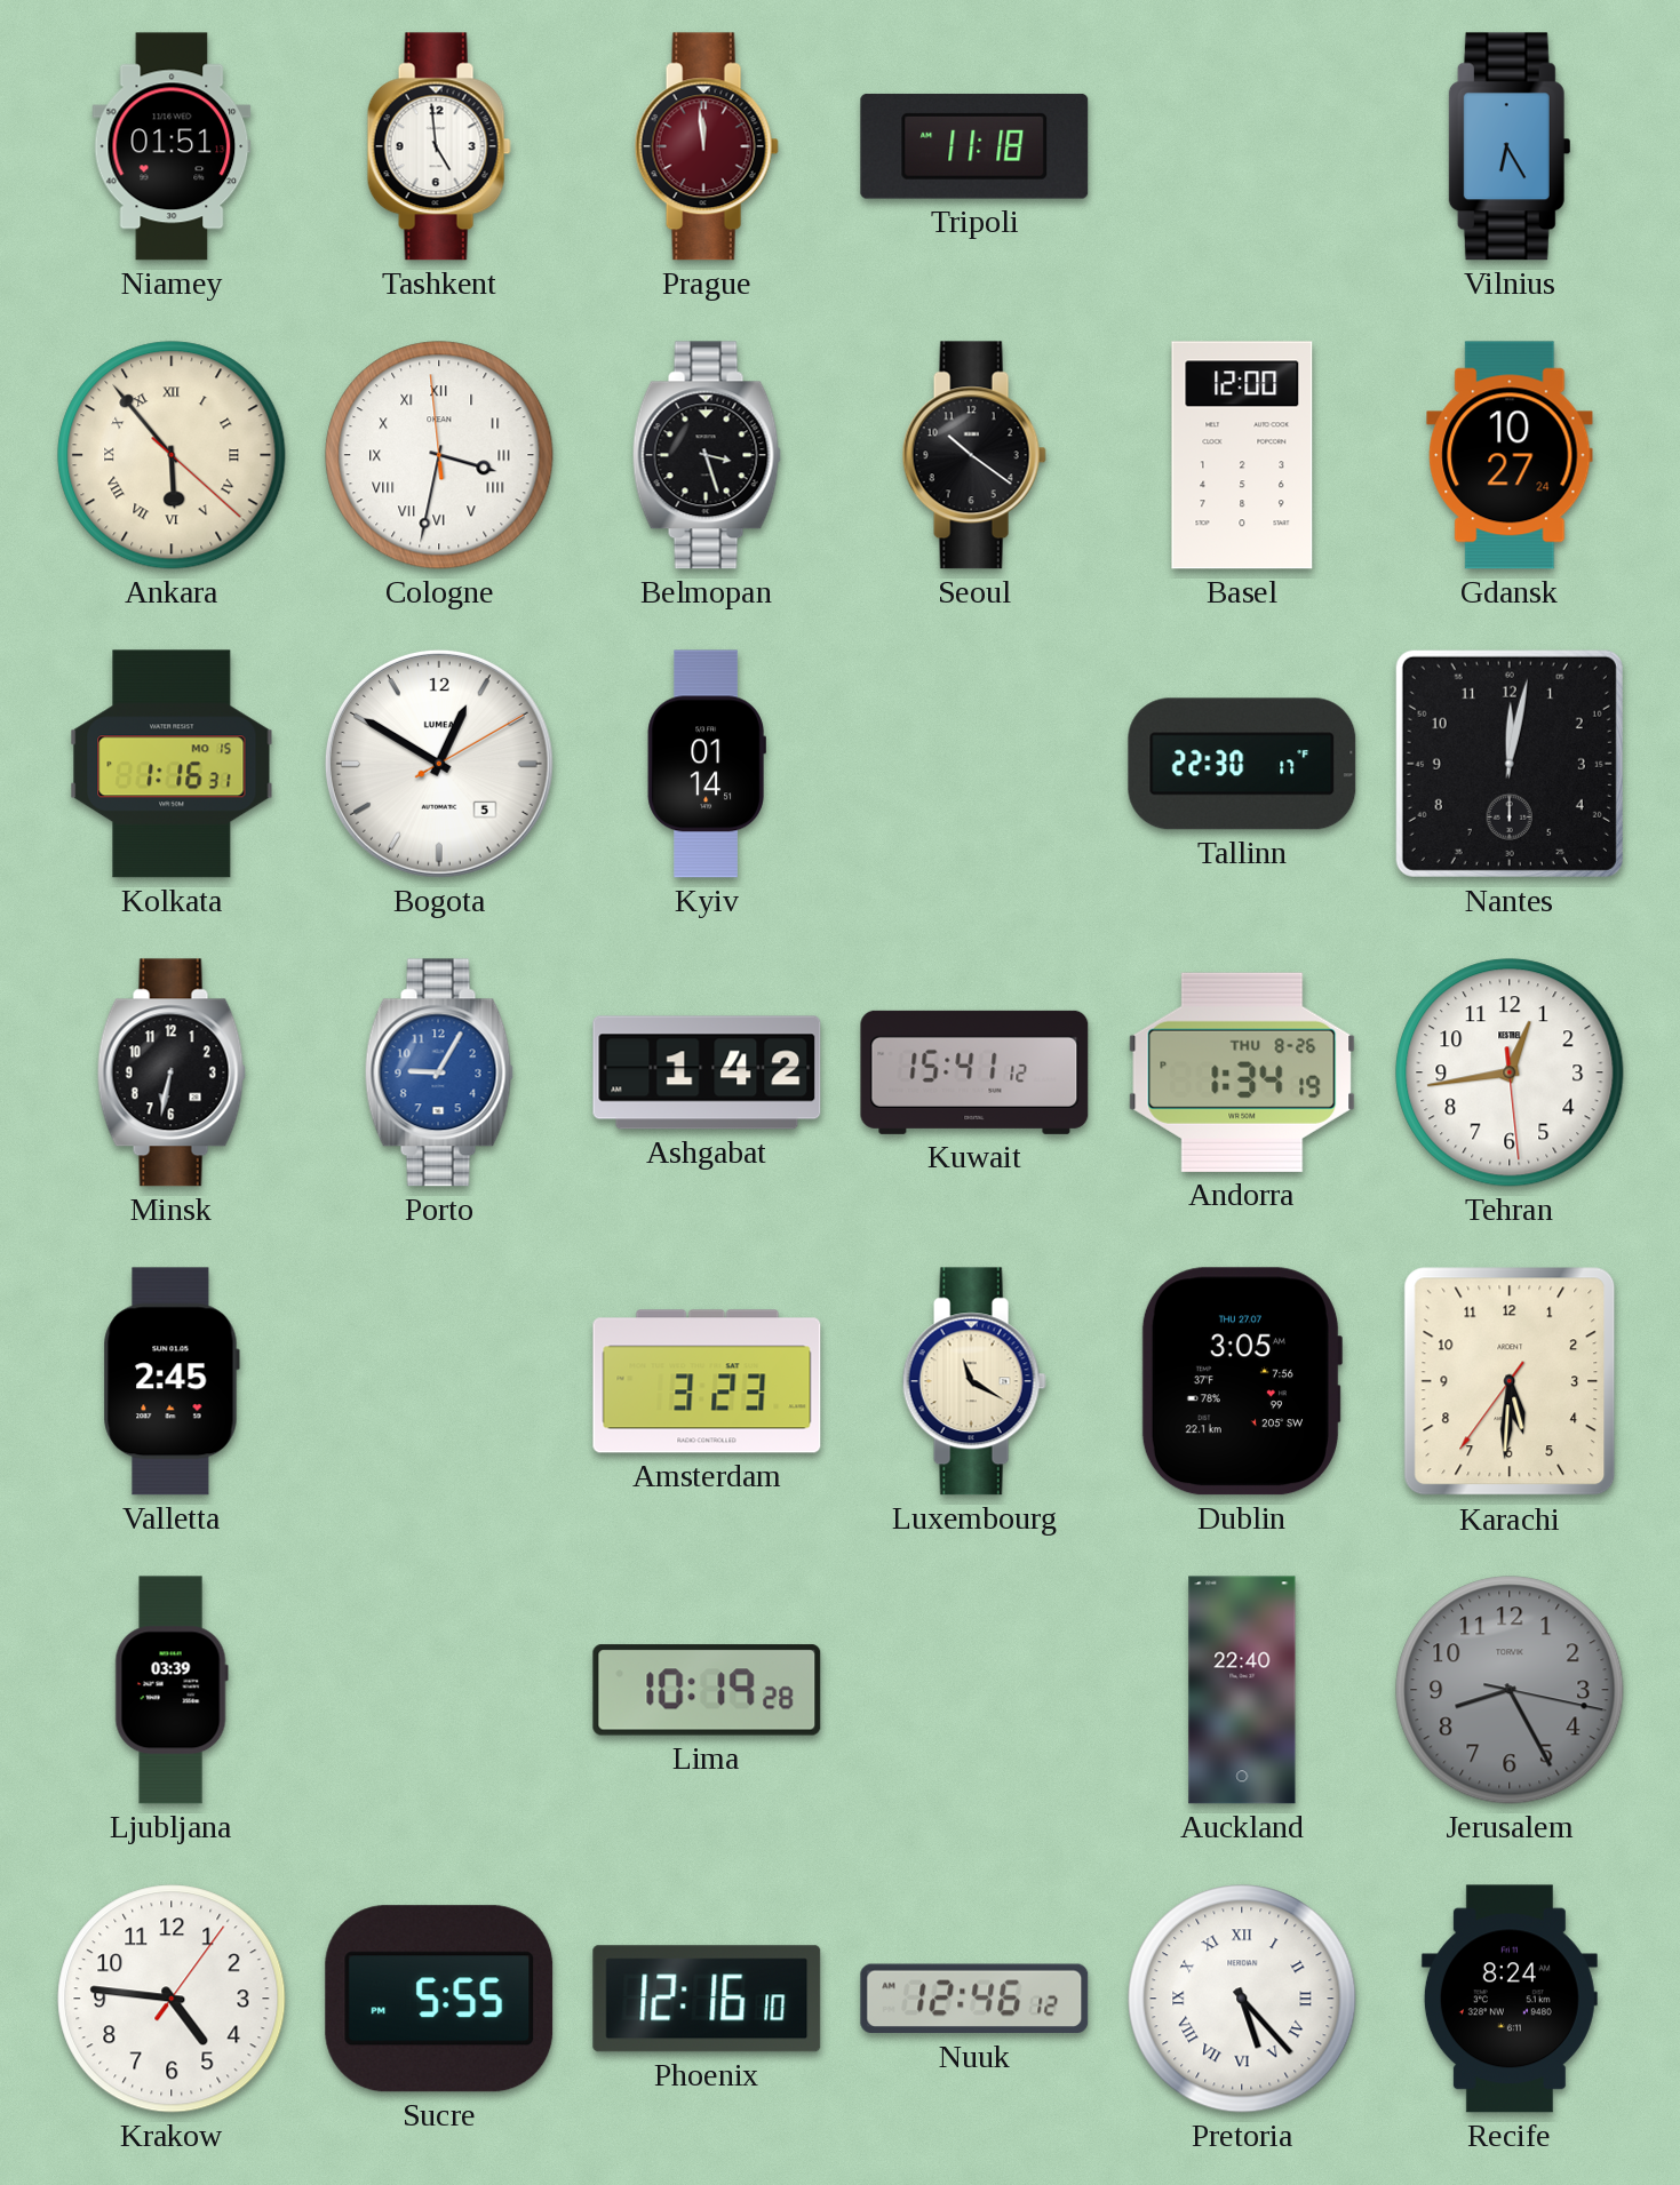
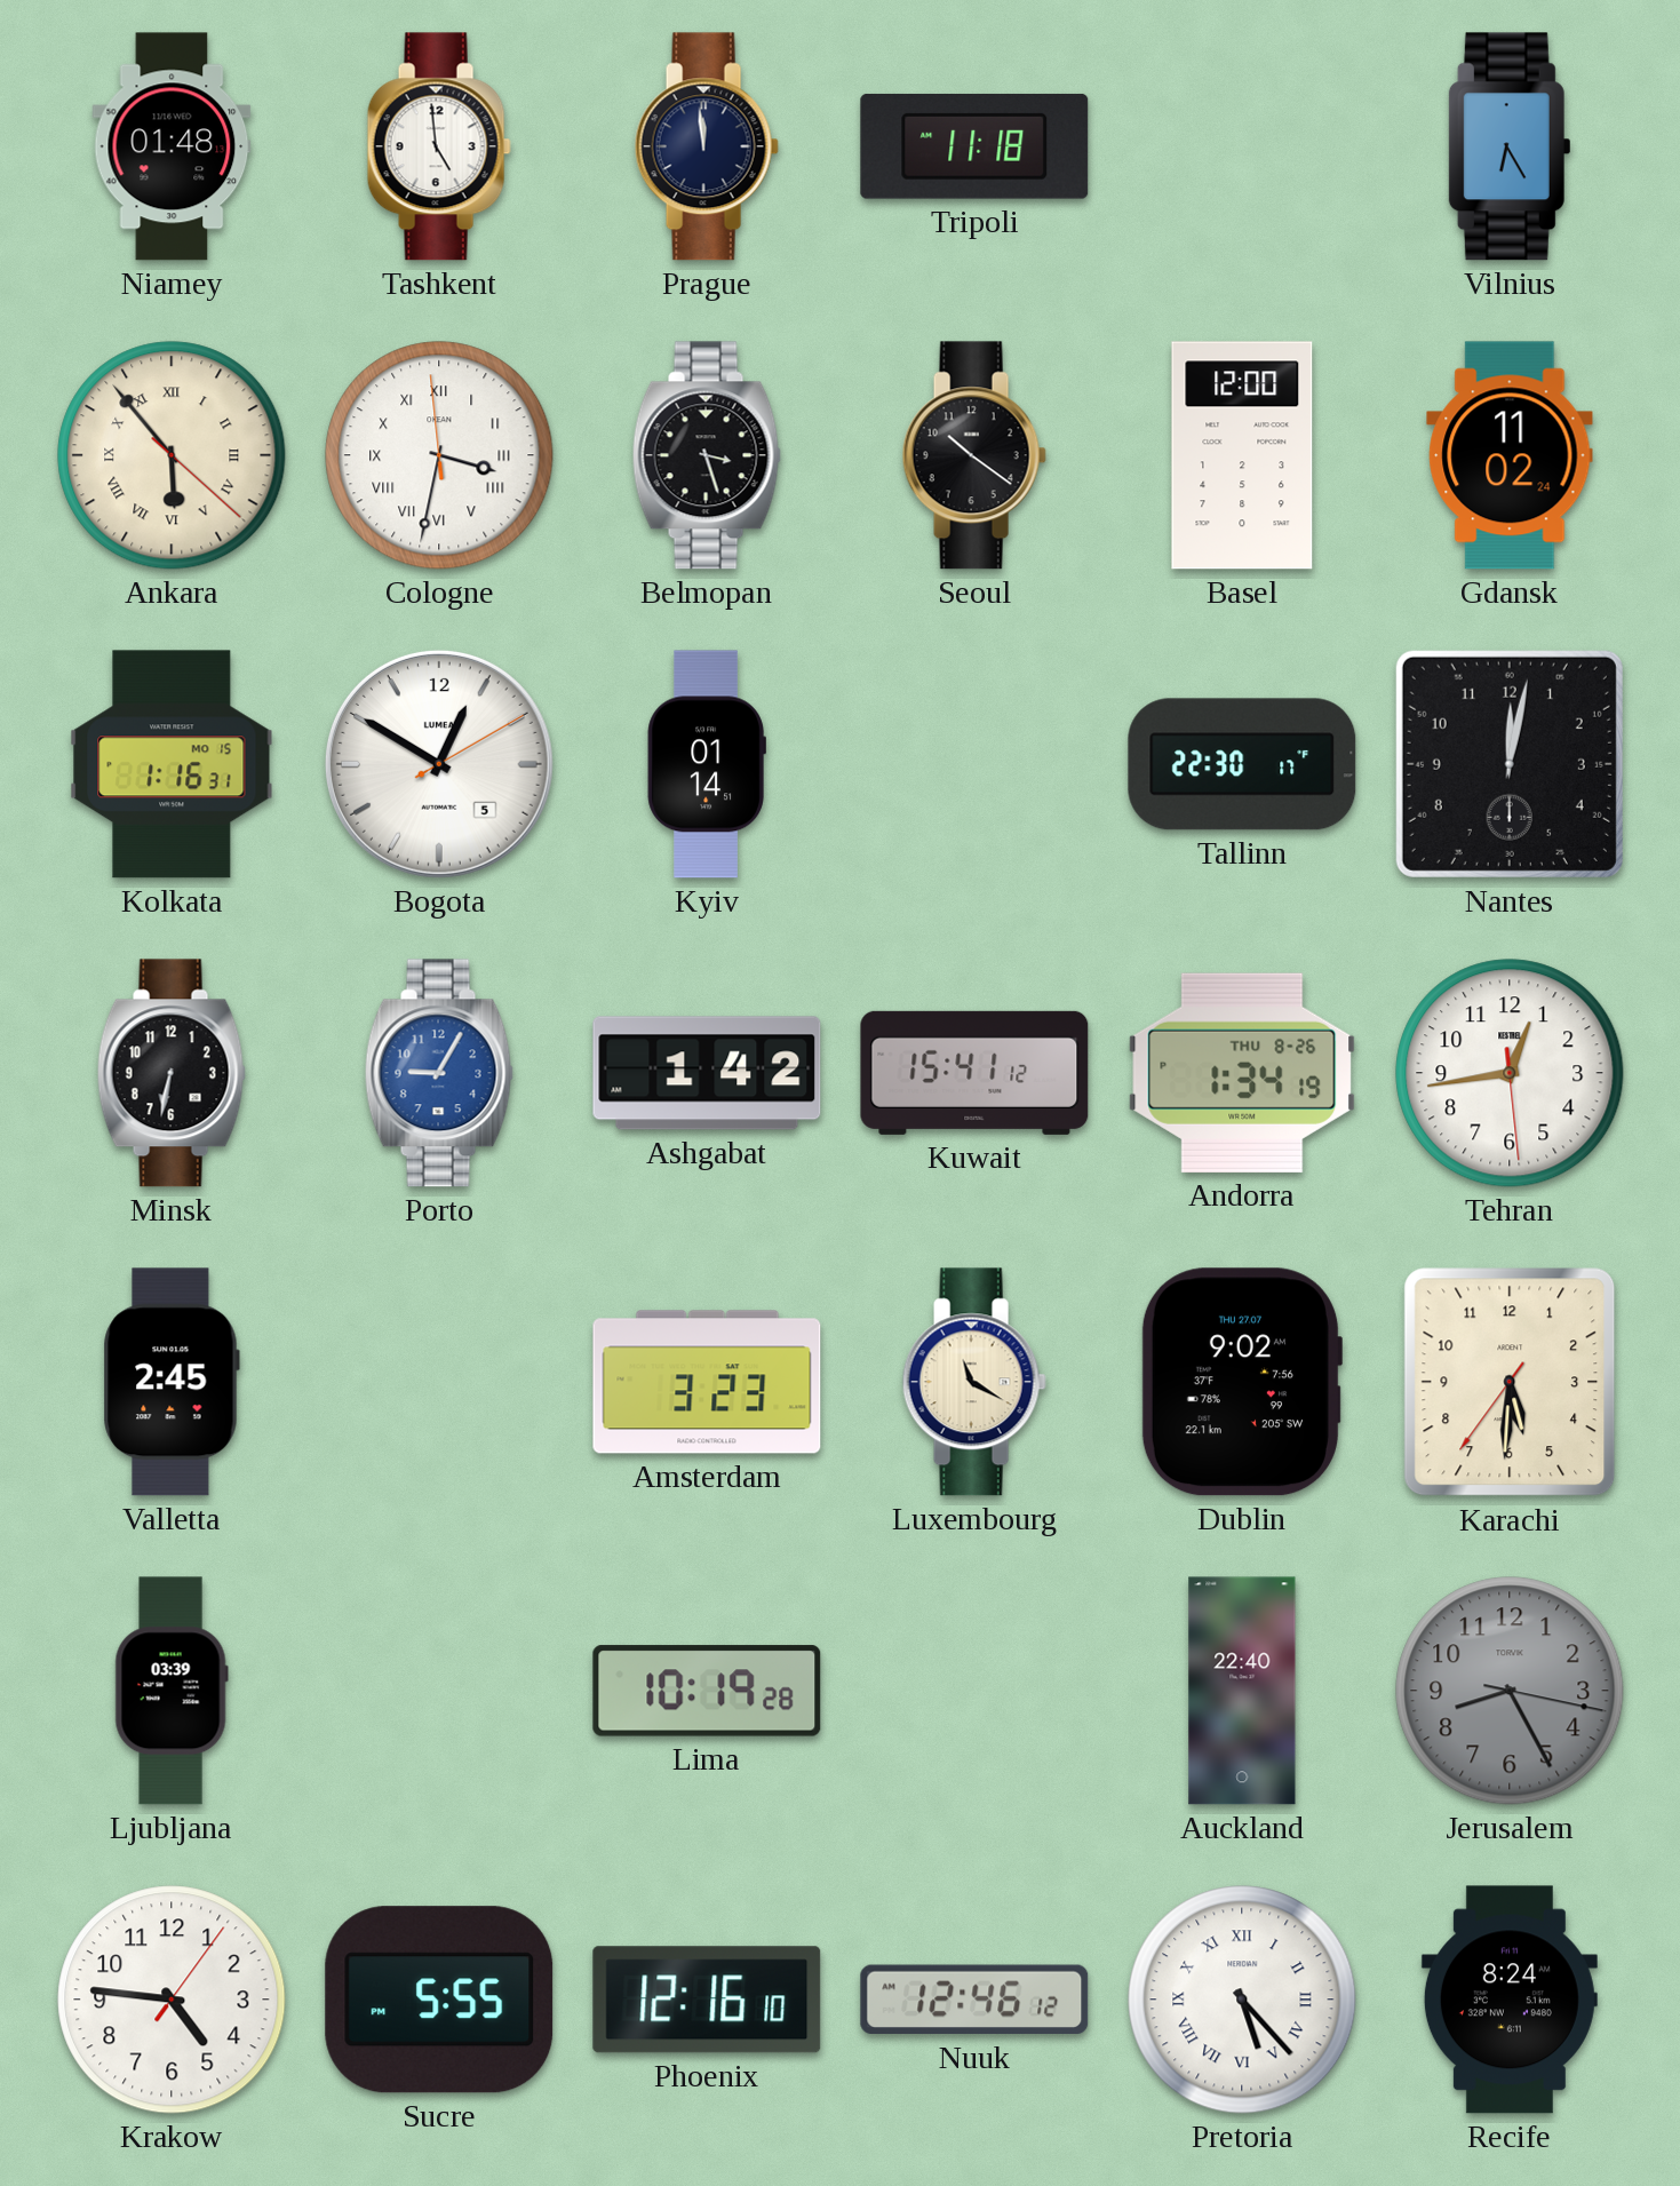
Niamey: 01:51 -> 01:48 (172, 146)
Prague dial: burgundy -> navy (707, 146)
Gdansk: 10:27 -> 11:02 (1510, 455)
Dublin: 3:05 -> 9:02 (1241, 1382)
